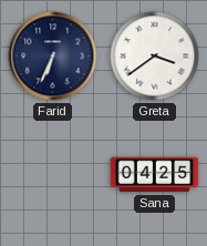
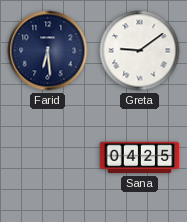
Farid: 6:34 -> 6:29 (48, 51)
Greta: 3:39 -> 9:09 (140, 51)
